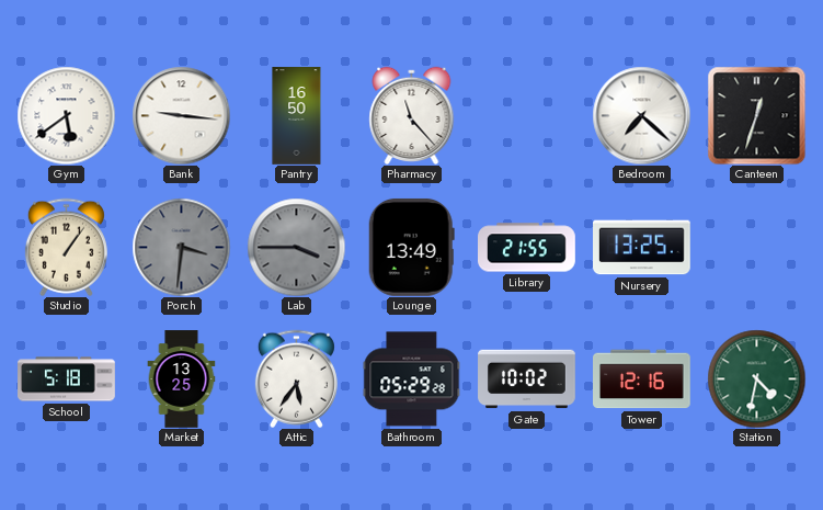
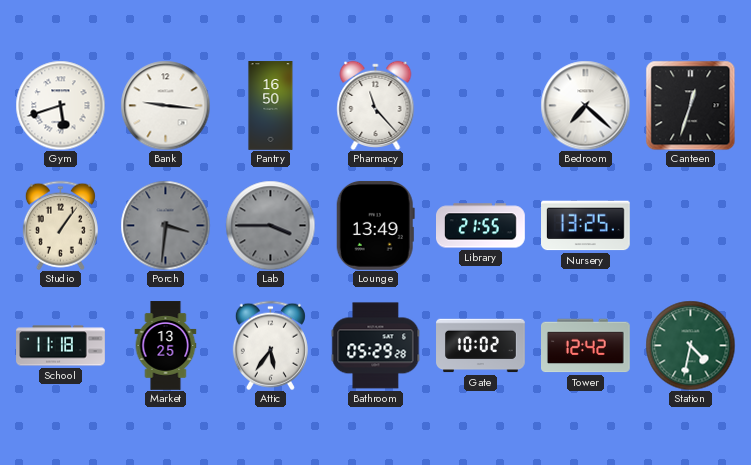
Gym: 5:39 -> 5:42 (60, 105)
School: 5:18 -> 11:18 (61, 346)
Tower: 12:16 -> 12:42 (586, 346)
